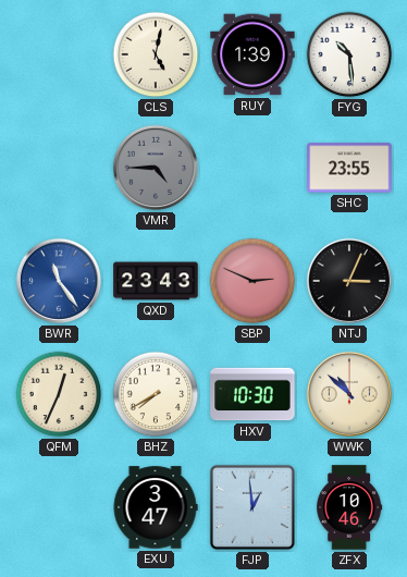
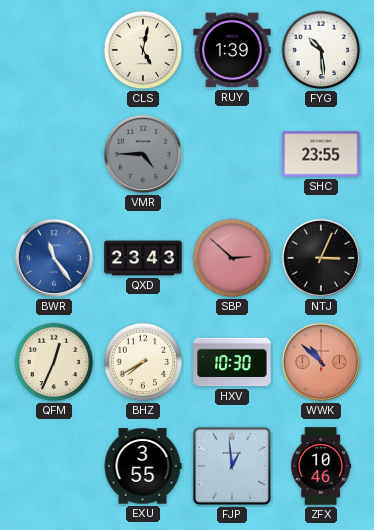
SBP: 2:49 -> 2:52 (232, 258)
WWK dial: cream -> salmon (321, 362)
EXU: 3:47 -> 3:55 (143, 466)
